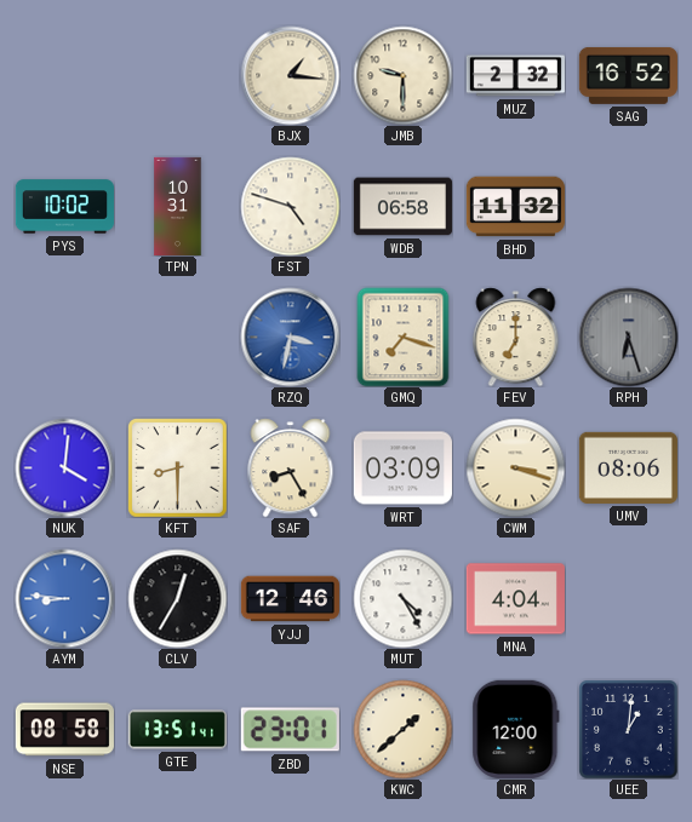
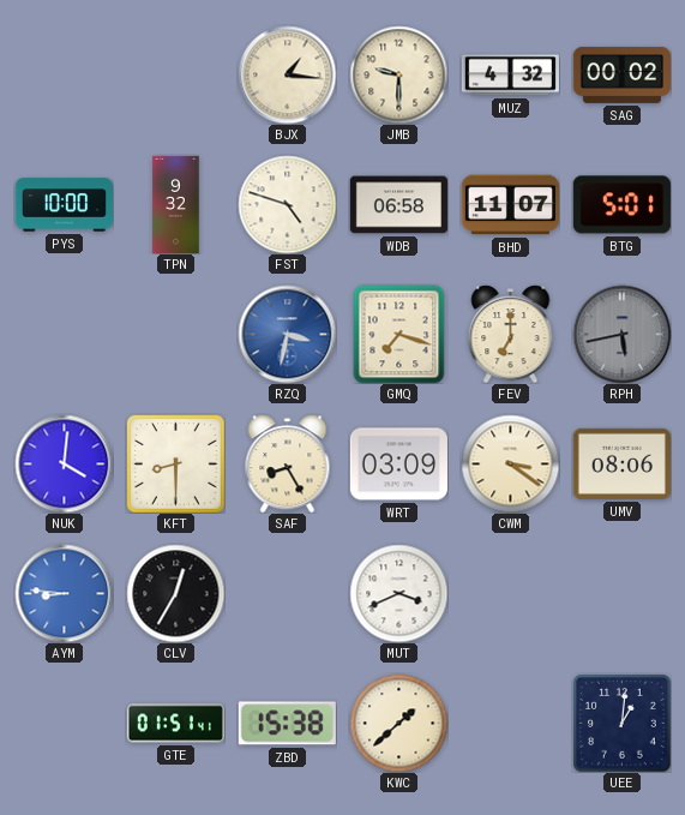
MUZ: 2:32 -> 4:32 (510, 76)
SAG: 16:52 -> 00:02 (621, 74)
PYS: 10:02 -> 10:00 (64, 205)
TPN: 10:31 -> 9:32 (176, 204)
BHD: 11:32 -> 11:07 (510, 205)
BTG: none -> 5:01 (621, 205)
RPH: 6:27 -> 5:43 (621, 334)
CWM: 3:18 -> 3:21 (510, 463)
YJJ: 12:46 -> none (290, 599)
MUT: 4:25 -> 3:41 (398, 593)
MNA: 4:04 -> none (515, 599)
NSE: 08:58 -> none (64, 730)
GTE: 13:51 -> 01:51 (175, 724)
ZBD: 23:01 -> 15:38 (287, 724)
CMR: 12:00 -> none (516, 729)
